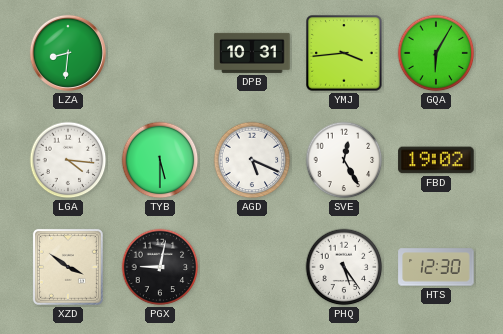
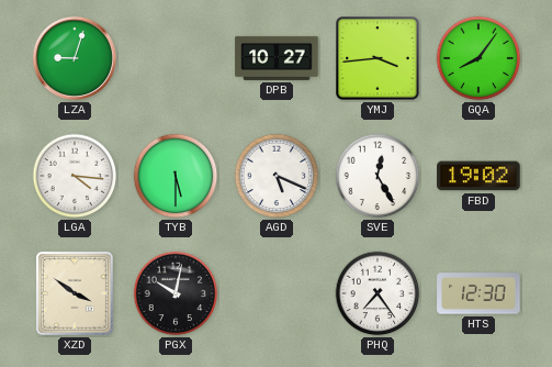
LZA: 8:31 -> 9:03 (75, 58)
DPB: 10:31 -> 10:27 (277, 58)
GQA: 6:05 -> 8:06 (478, 58)
PGX: 9:02 -> 10:02 (176, 293)
PHQ: 5:24 -> 7:24 (378, 293)
